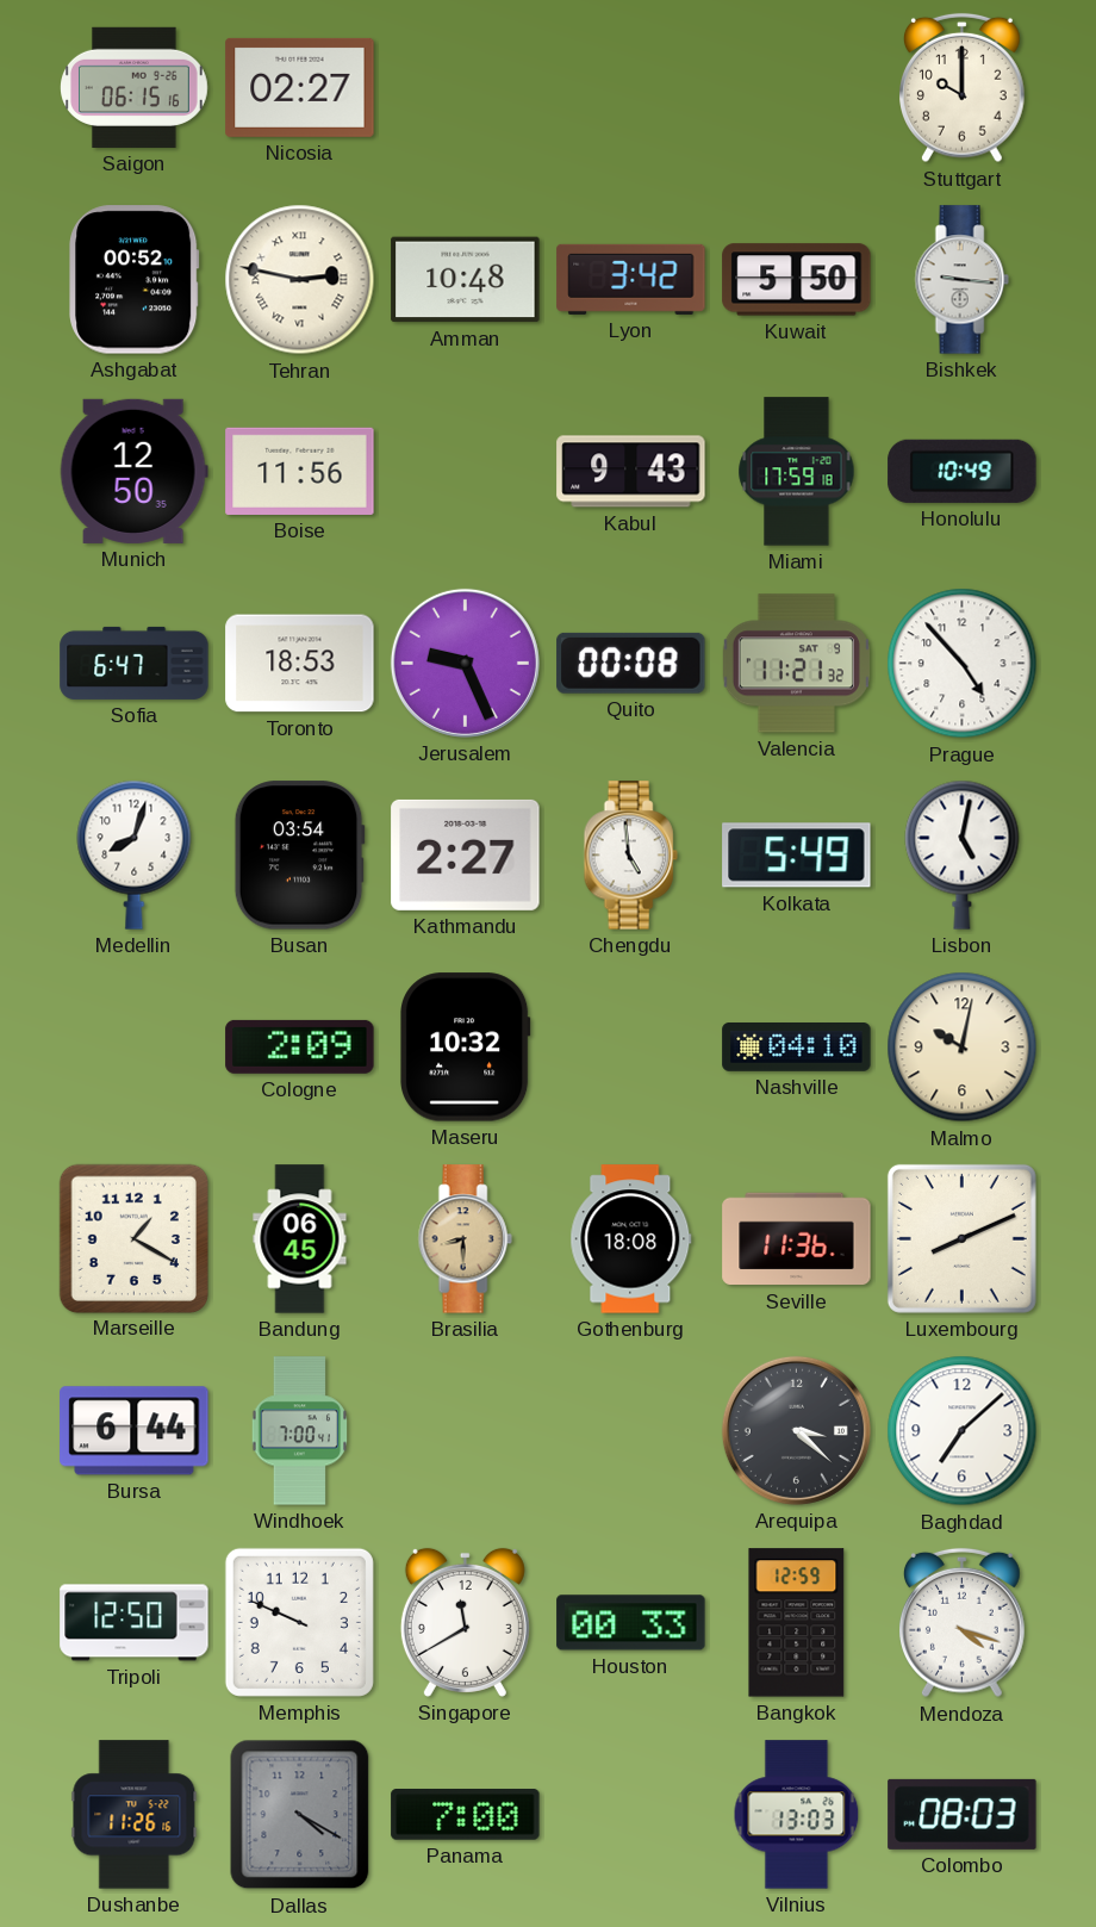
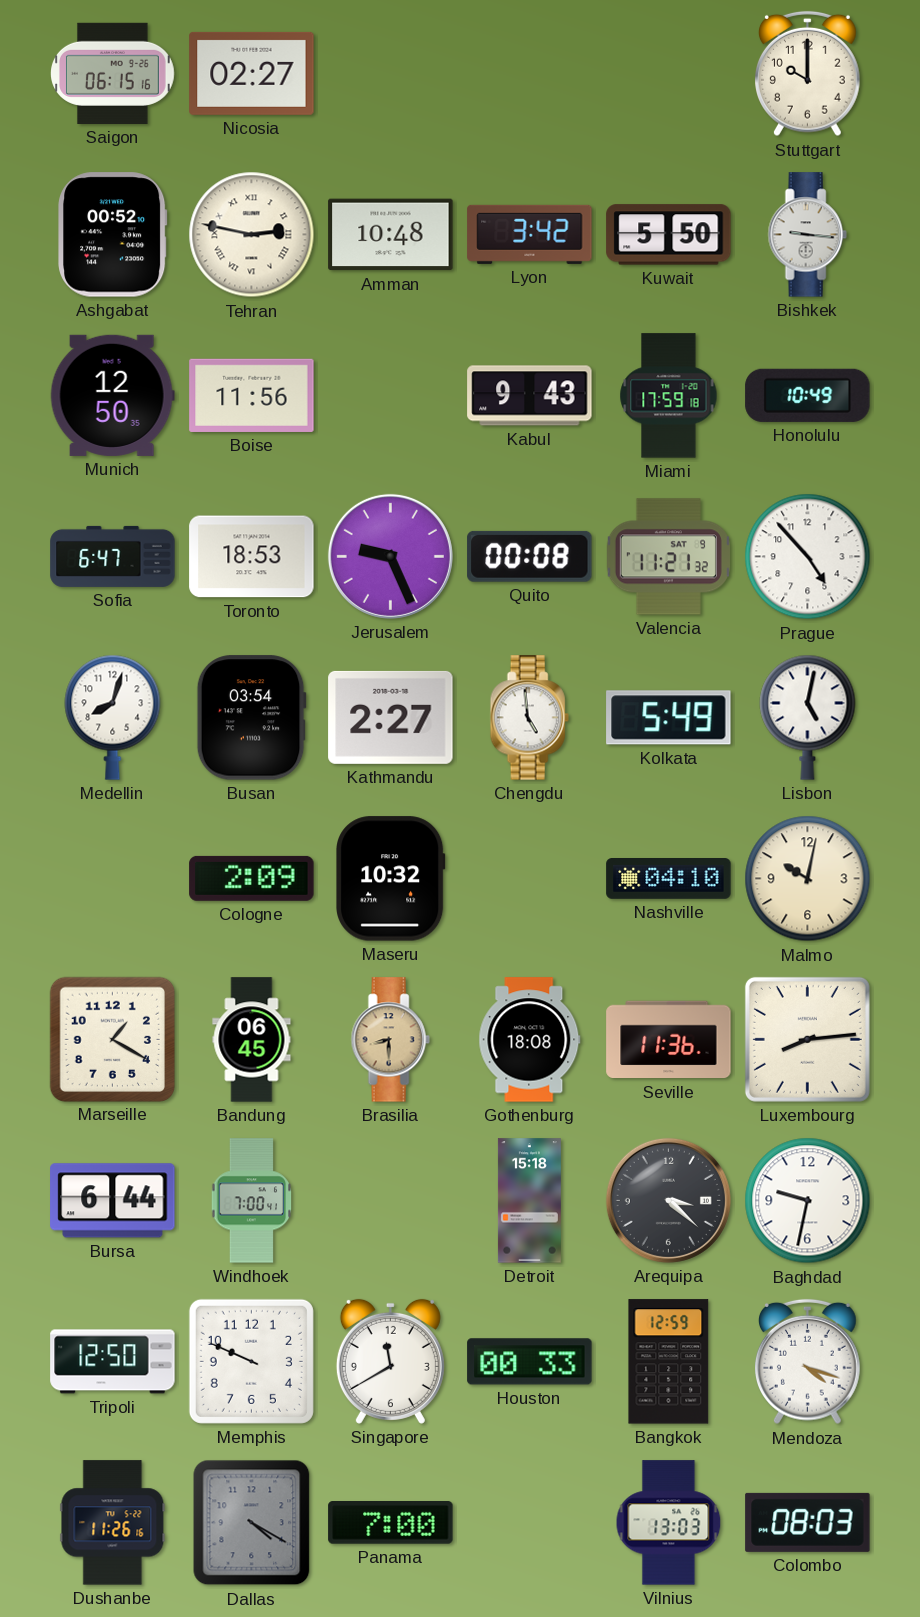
Luxembourg: 8:11 -> 8:14 (807, 1039)
Detroit: none -> 15:18 (529, 1201)
Baghdad: 7:08 -> 9:32 (808, 1201)
